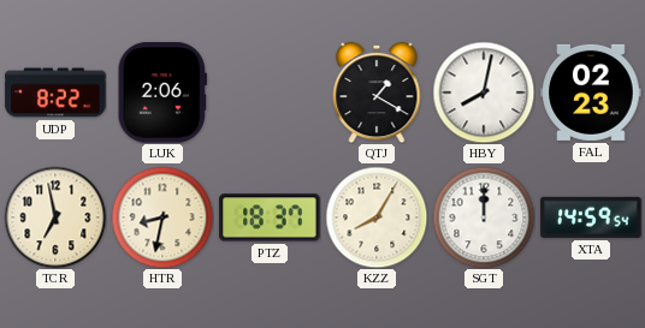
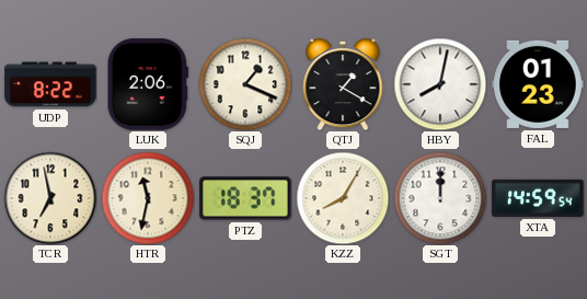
SQJ: none -> 1:19 (245, 84)
FAL: 02:23 -> 01:23 (538, 84)
HTR: 8:32 -> 11:32 (148, 198)
